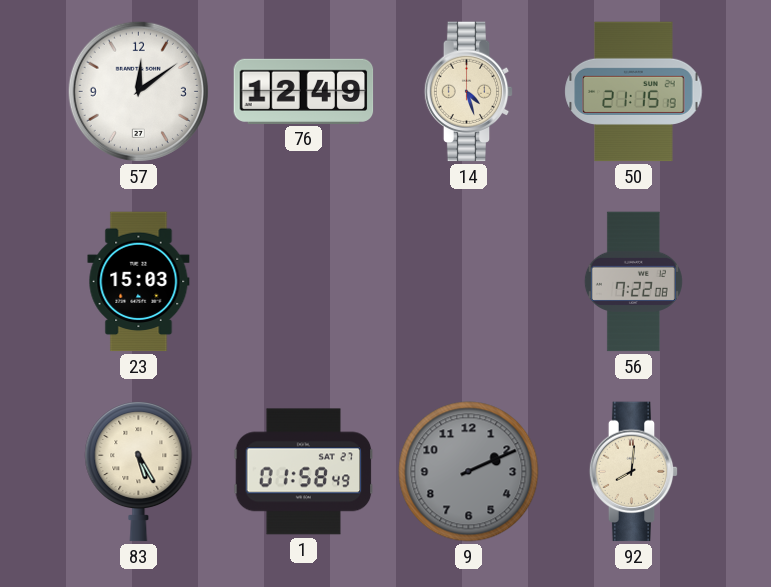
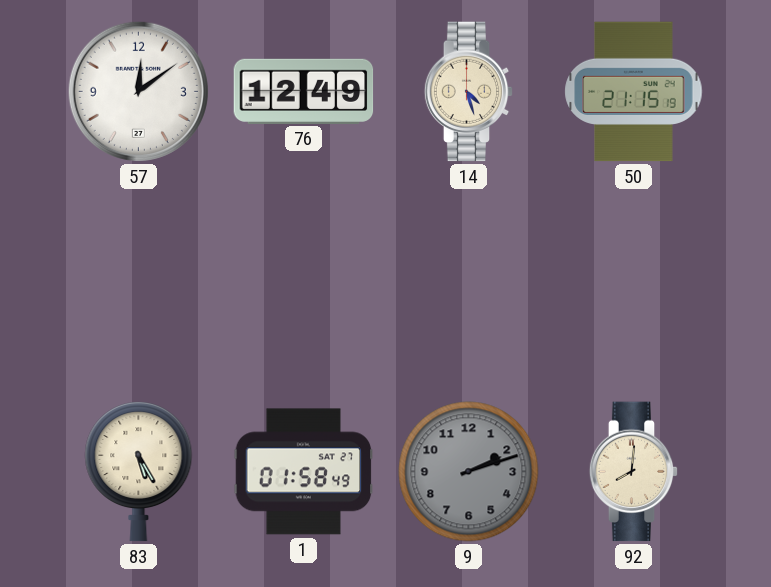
23: 15:03 -> none (139, 282)
56: 7:22 -> none (633, 282)
9: 2:11 -> 2:12 (469, 472)
